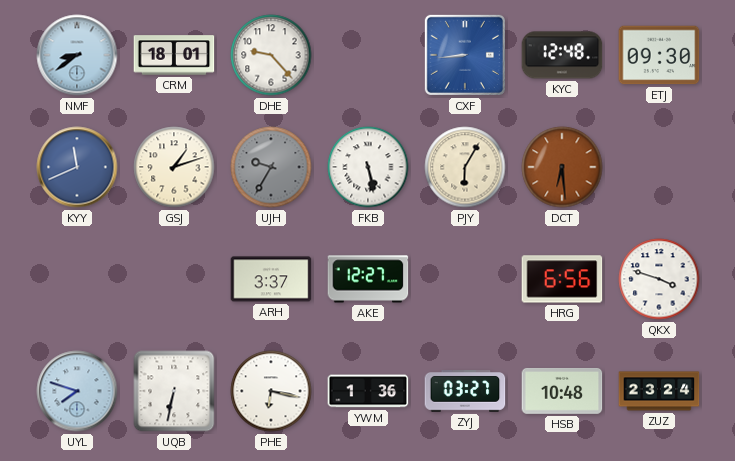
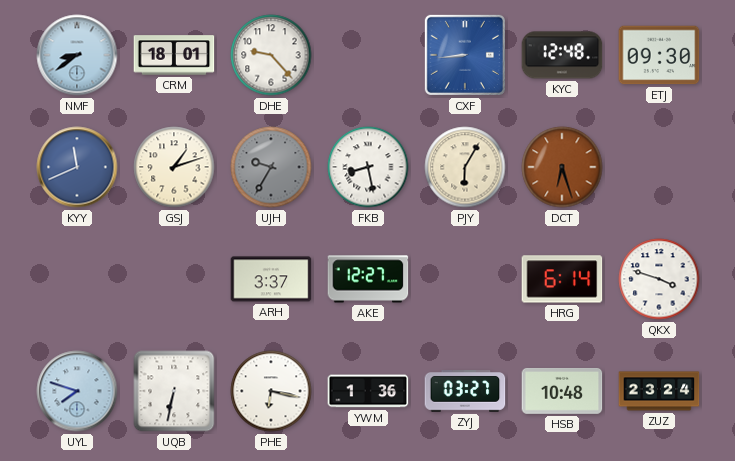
FKB: 5:28 -> 8:28 (368, 167)
DCT: 6:29 -> 6:27 (562, 167)
HRG: 6:56 -> 6:14 (562, 279)
